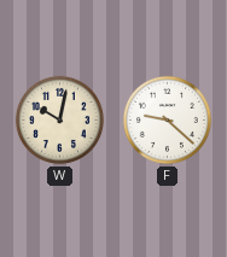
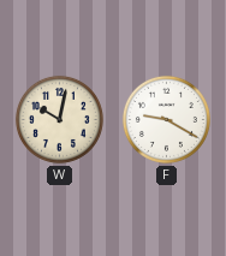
F: 9:22 -> 9:20 (166, 119)
